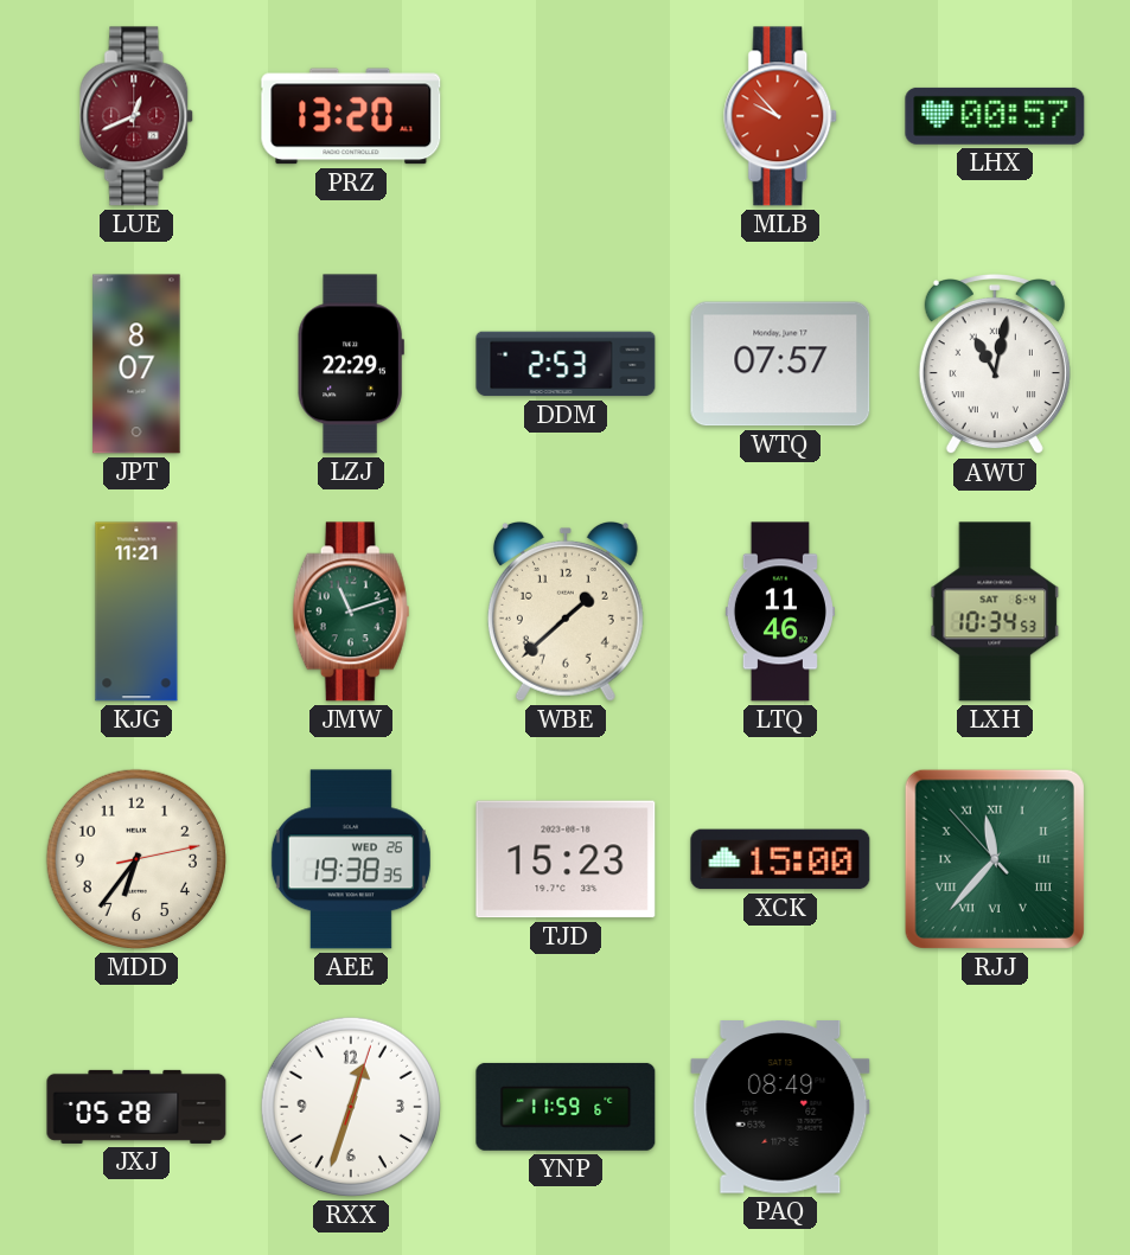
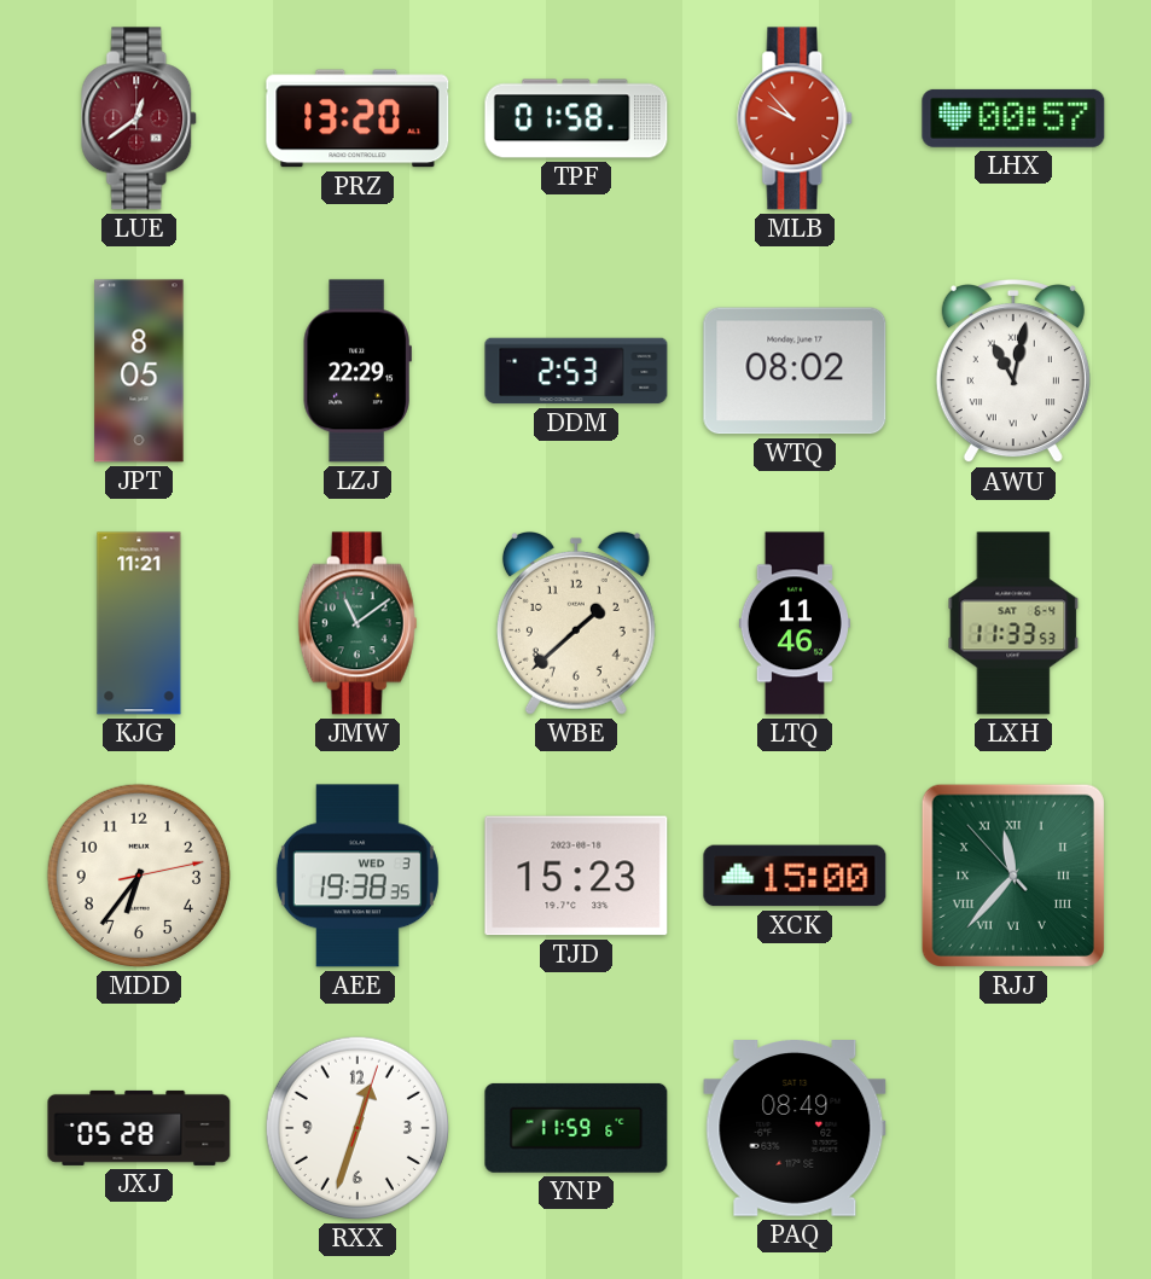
LUE: 12:41 -> 12:39 (140, 118)
TPF: none -> 01:58 (576, 118)
JPT: 8:07 -> 8:05 (139, 371)
WTQ: 07:57 -> 08:02 (795, 371)
JMW: 11:12 -> 11:09 (357, 623)
LXH: 10:34 -> 11:33 (1013, 623)
AEE date: WED 26 -> WED 3 (357, 876)
